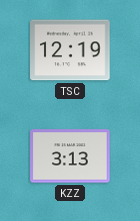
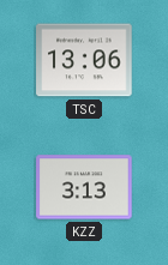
TSC: 12:19 -> 13:06 (84, 60)
